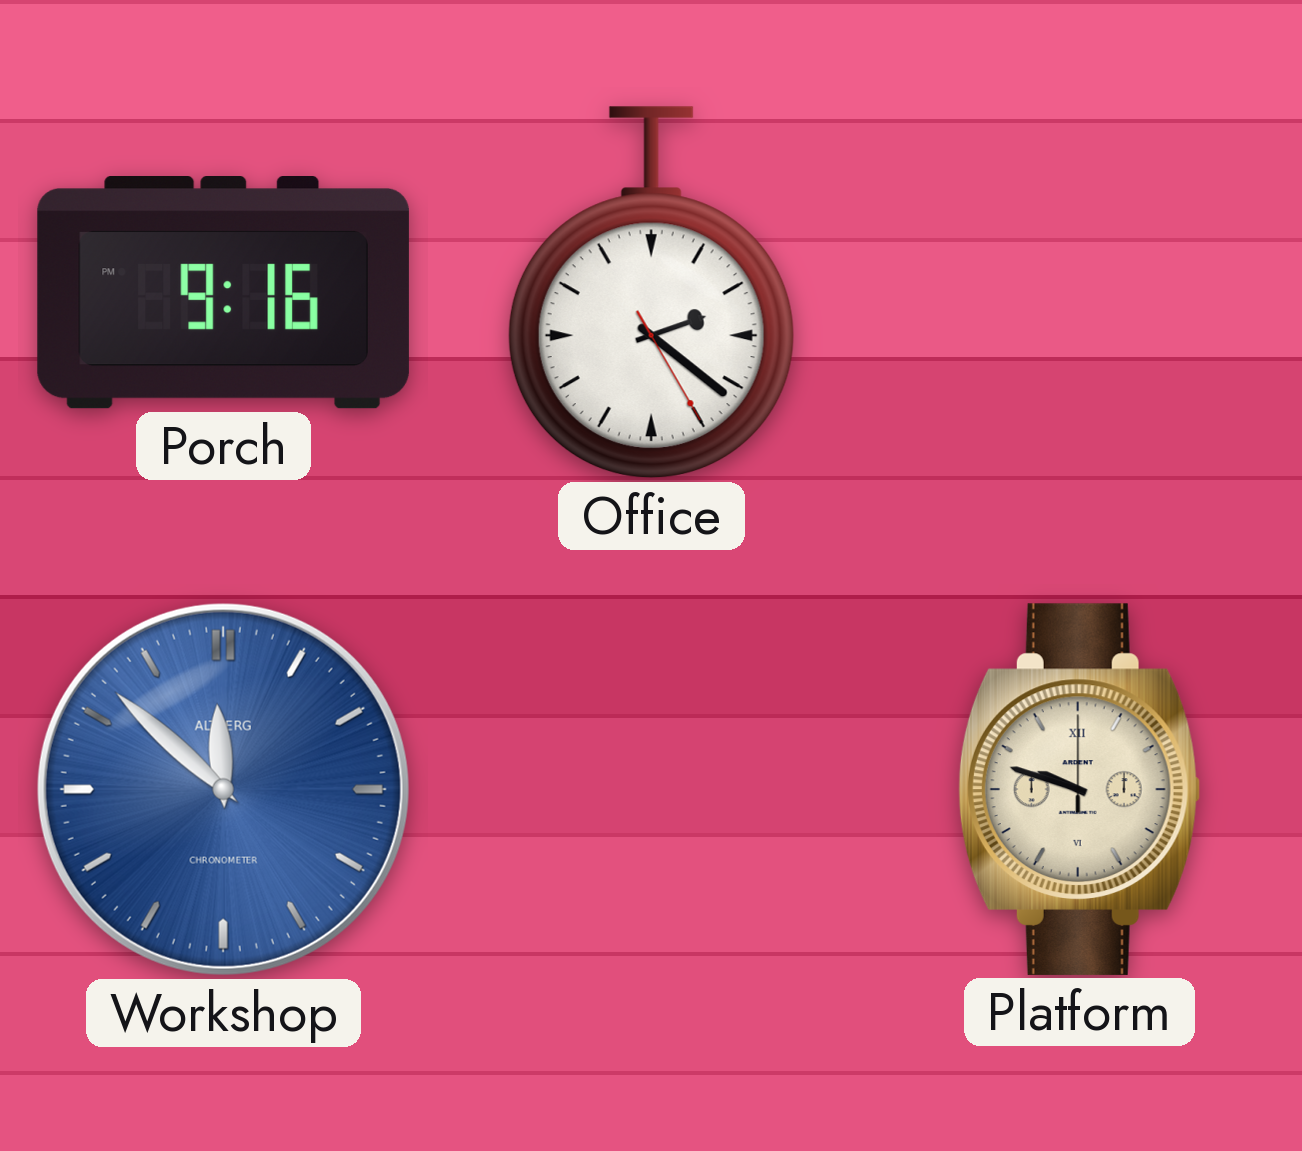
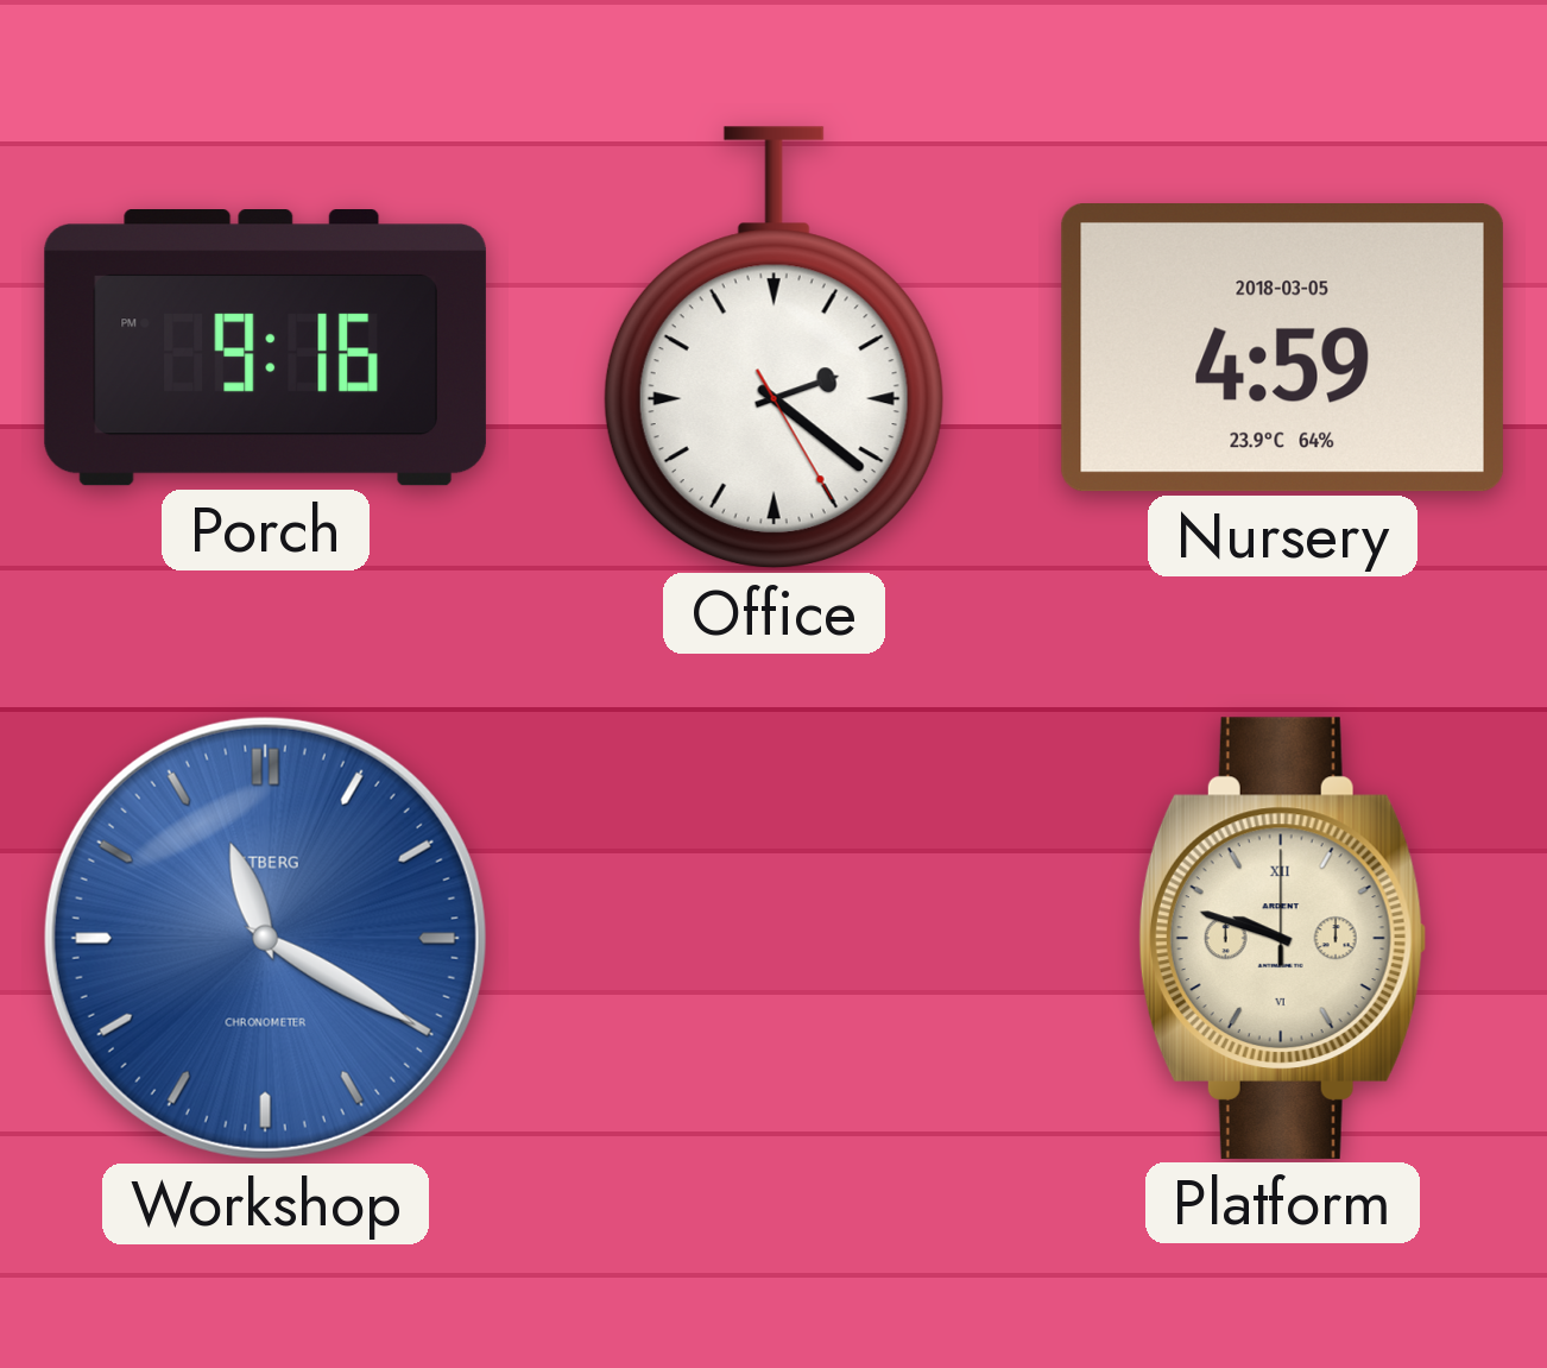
Nursery: none -> 4:59 (1282, 348)
Workshop: 11:52 -> 11:20 (265, 938)
